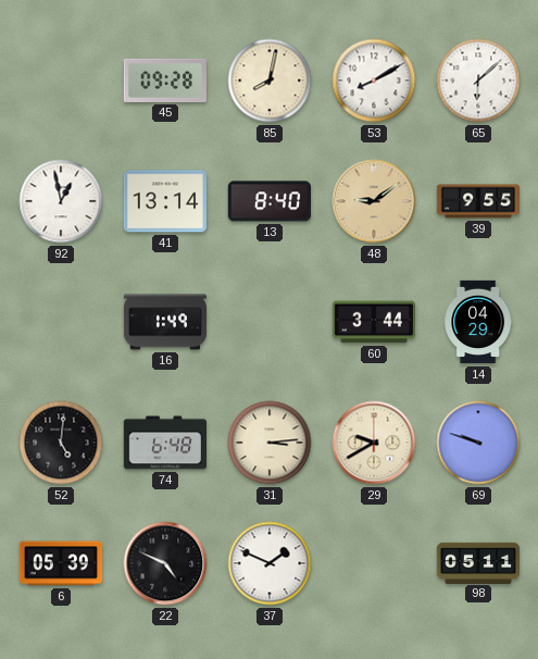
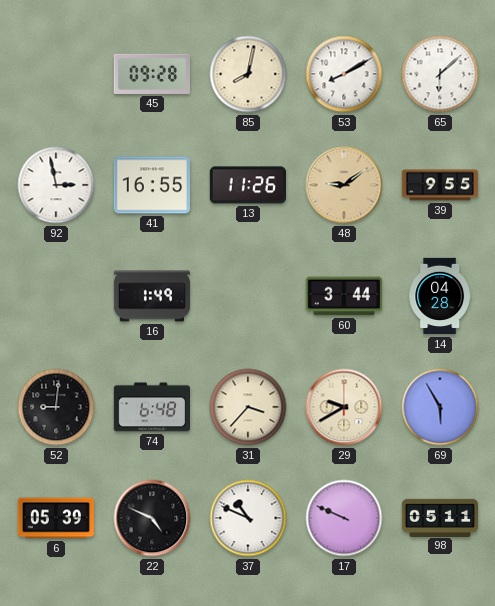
92: 12:58 -> 2:58 (56, 185)
41: 13:14 -> 16:55 (151, 185)
13: 8:40 -> 11:26 (247, 185)
14: 04:29 -> 04:28 (439, 296)
52: 5:01 -> 9:01 (56, 407)
31: 3:14 -> 3:37 (248, 407)
69: 9:48 -> 5:55 (440, 407)
37: 1:49 -> 10:49 (248, 518)
17: none -> 9:49 (344, 518)
